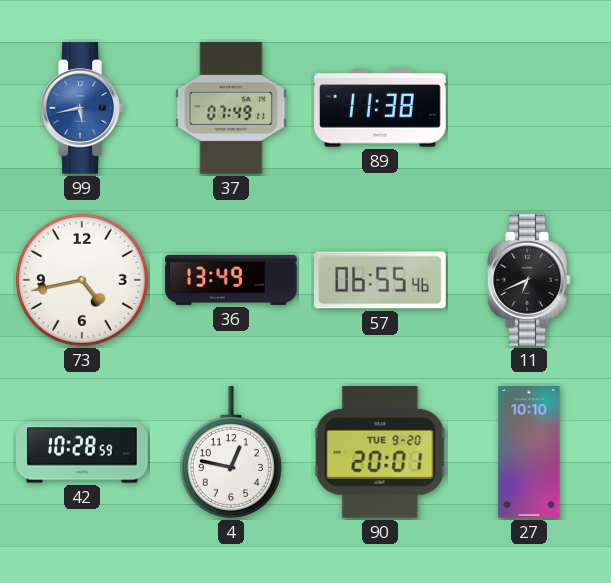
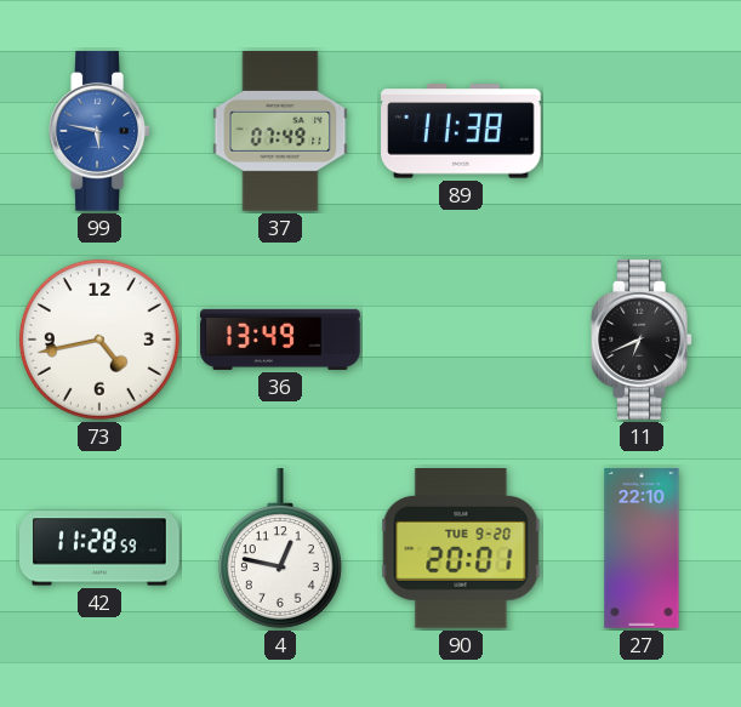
99: 5:43 -> 5:47 (99, 131)
57: 06:55 -> none (380, 280)
42: 10:28 -> 11:28 (101, 548)
27: 10:10 -> 22:10 (642, 548)
